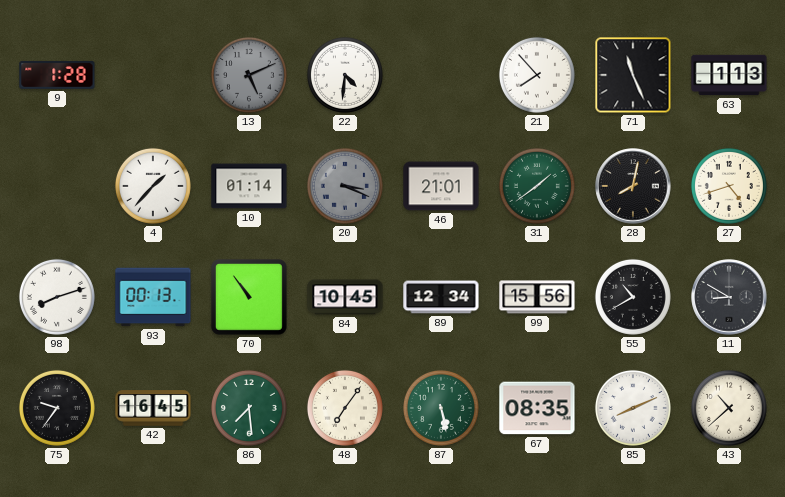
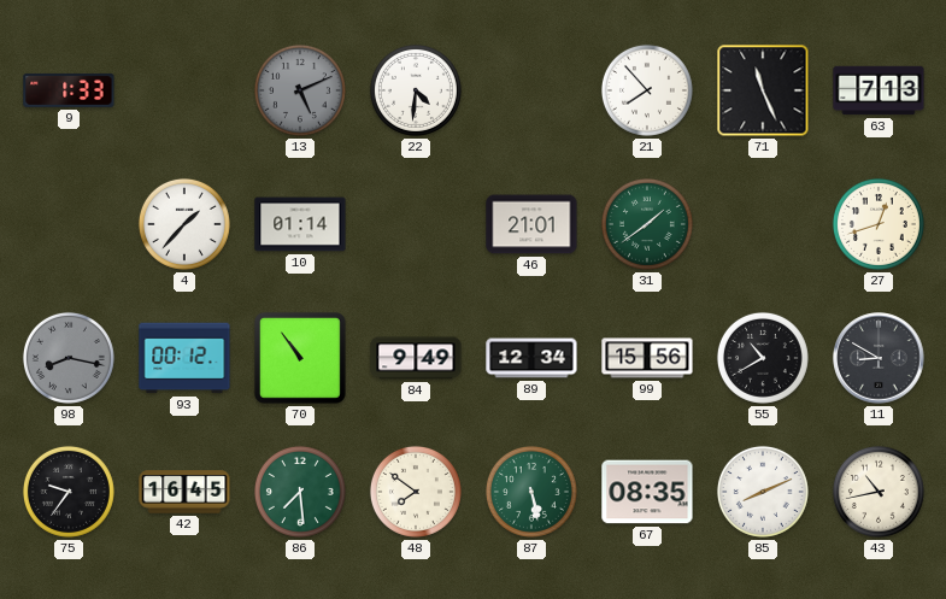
9: 1:28 -> 1:33 (69, 90)
63: 1:13 -> 7:13 (879, 90)
20: 3:19 -> none (345, 186)
28: 8:02 -> none (633, 186)
27: 4:42 -> 12:42 (879, 224)
98: 8:12 -> 8:17 (69, 358)
98 dial: white -> grey (69, 358)
93: 00:13 -> 00:12 (184, 358)
84: 10:45 -> 9:49 (416, 358)
48: 7:06 -> 7:51 (416, 492)
43: 10:38 -> 10:43 (879, 492)
